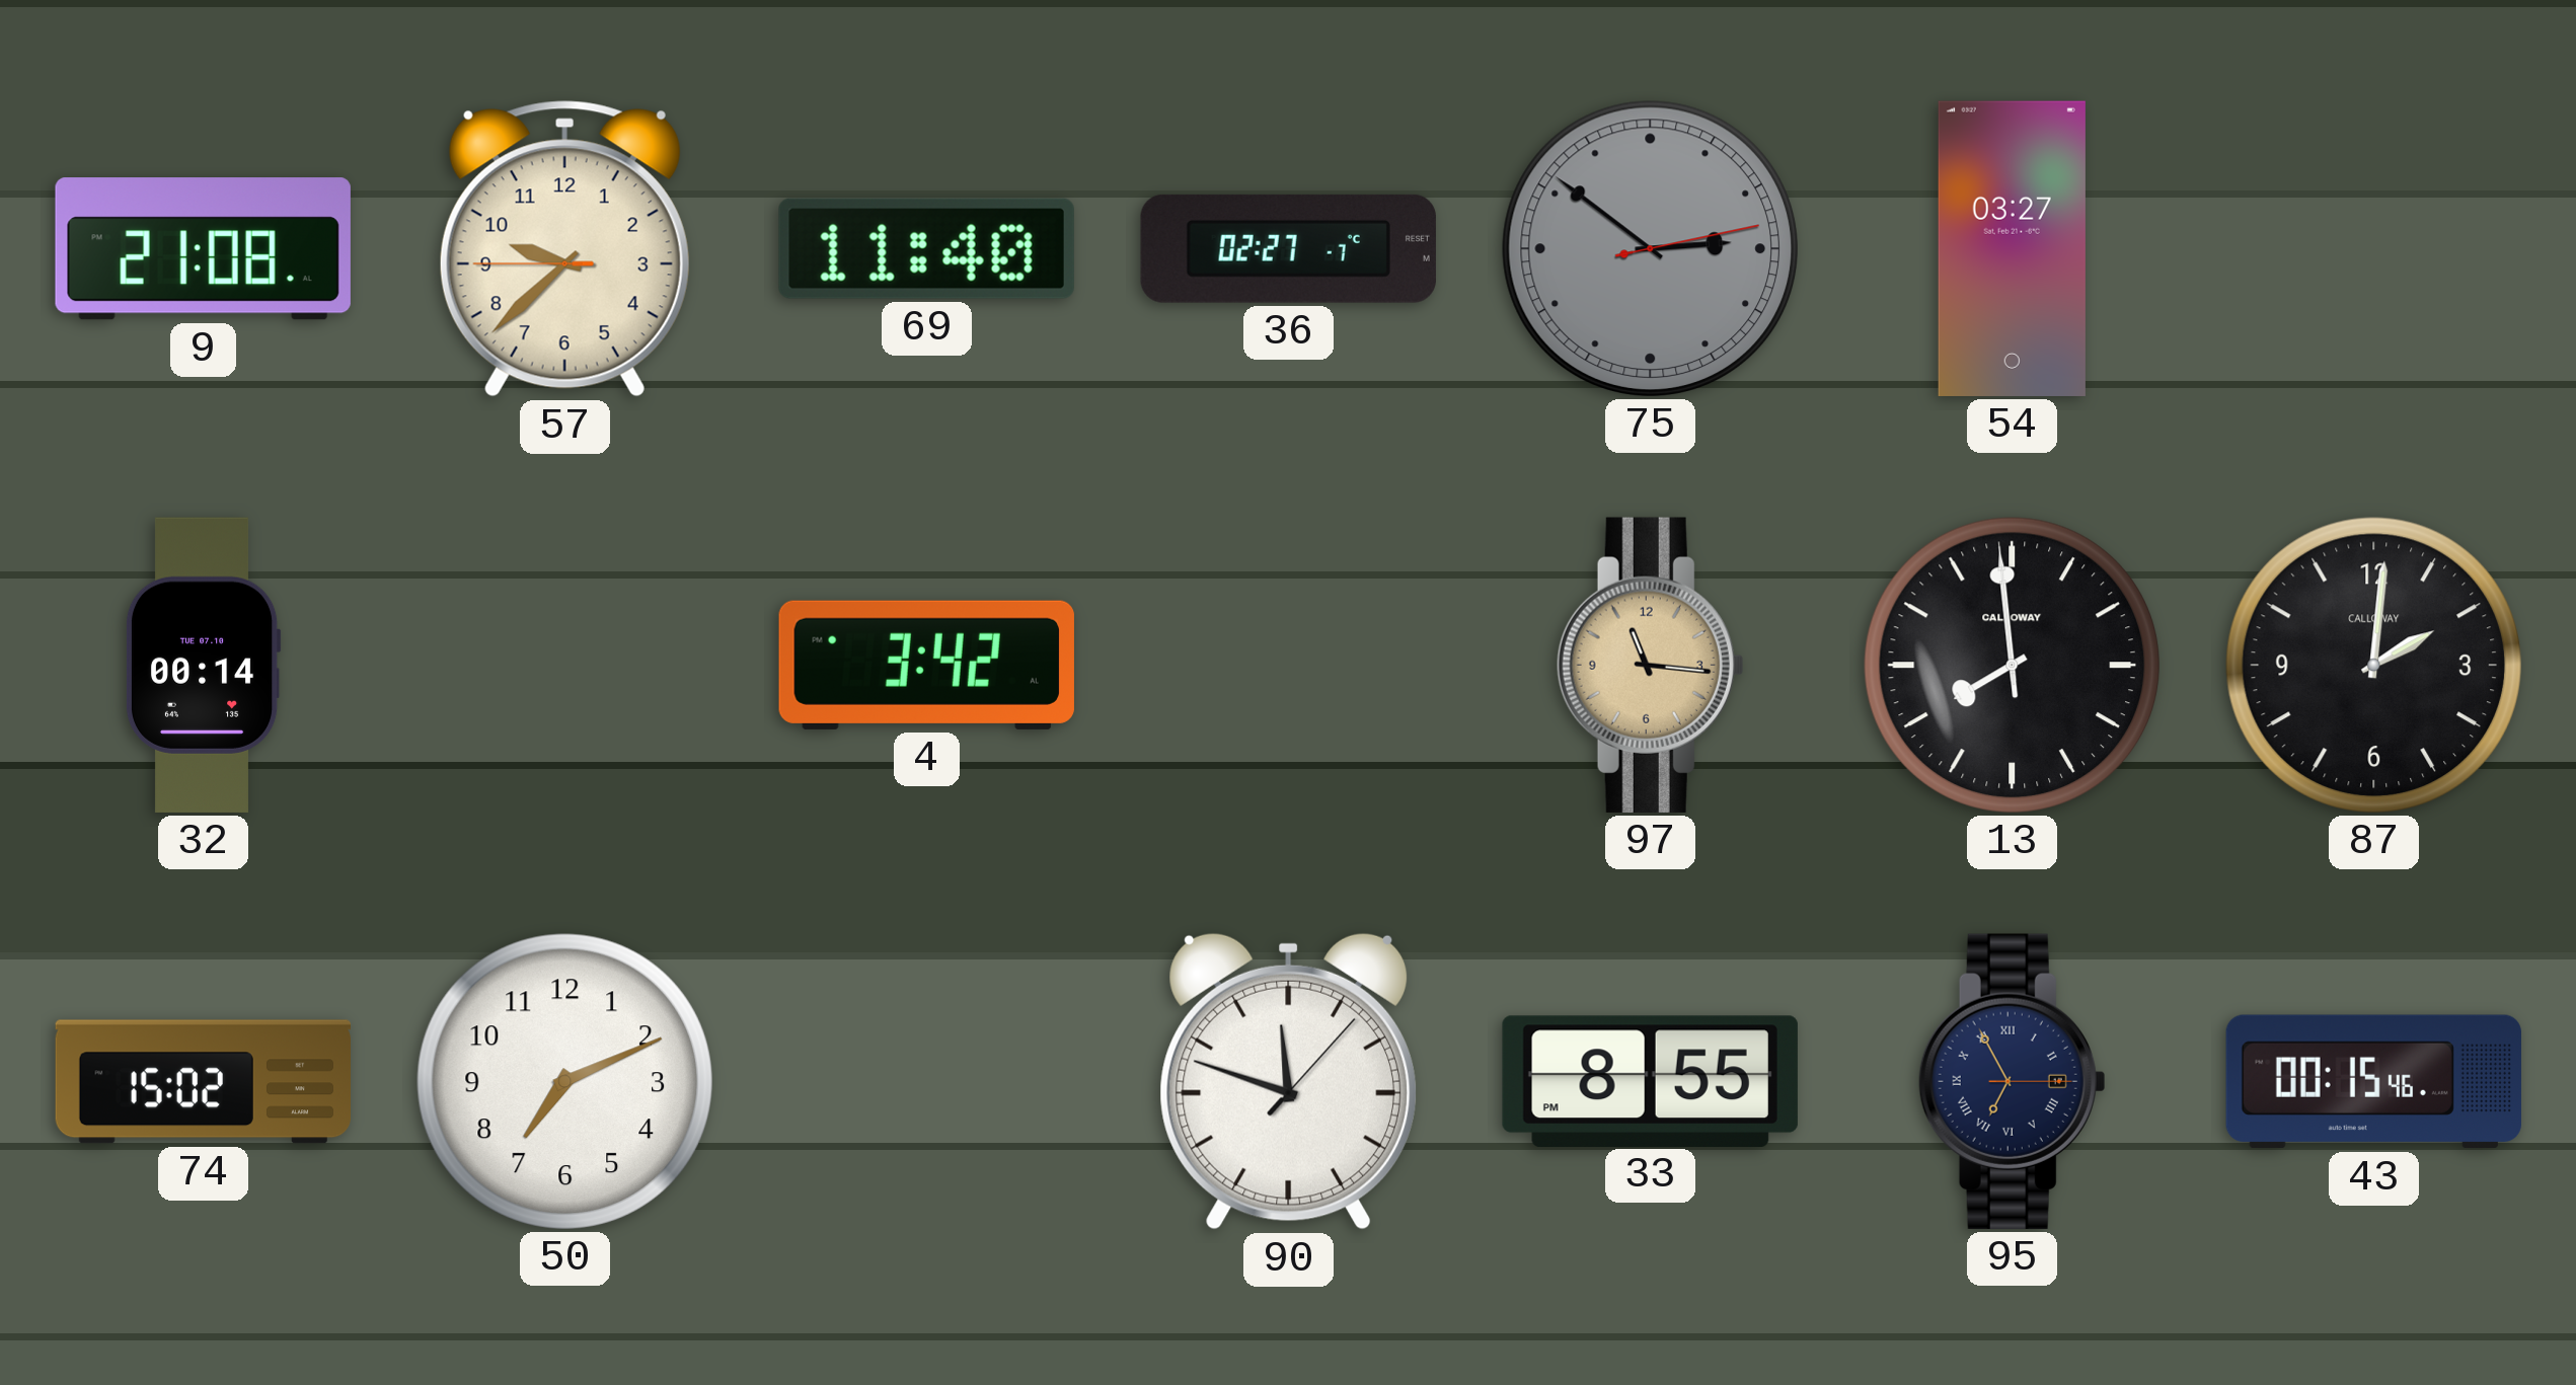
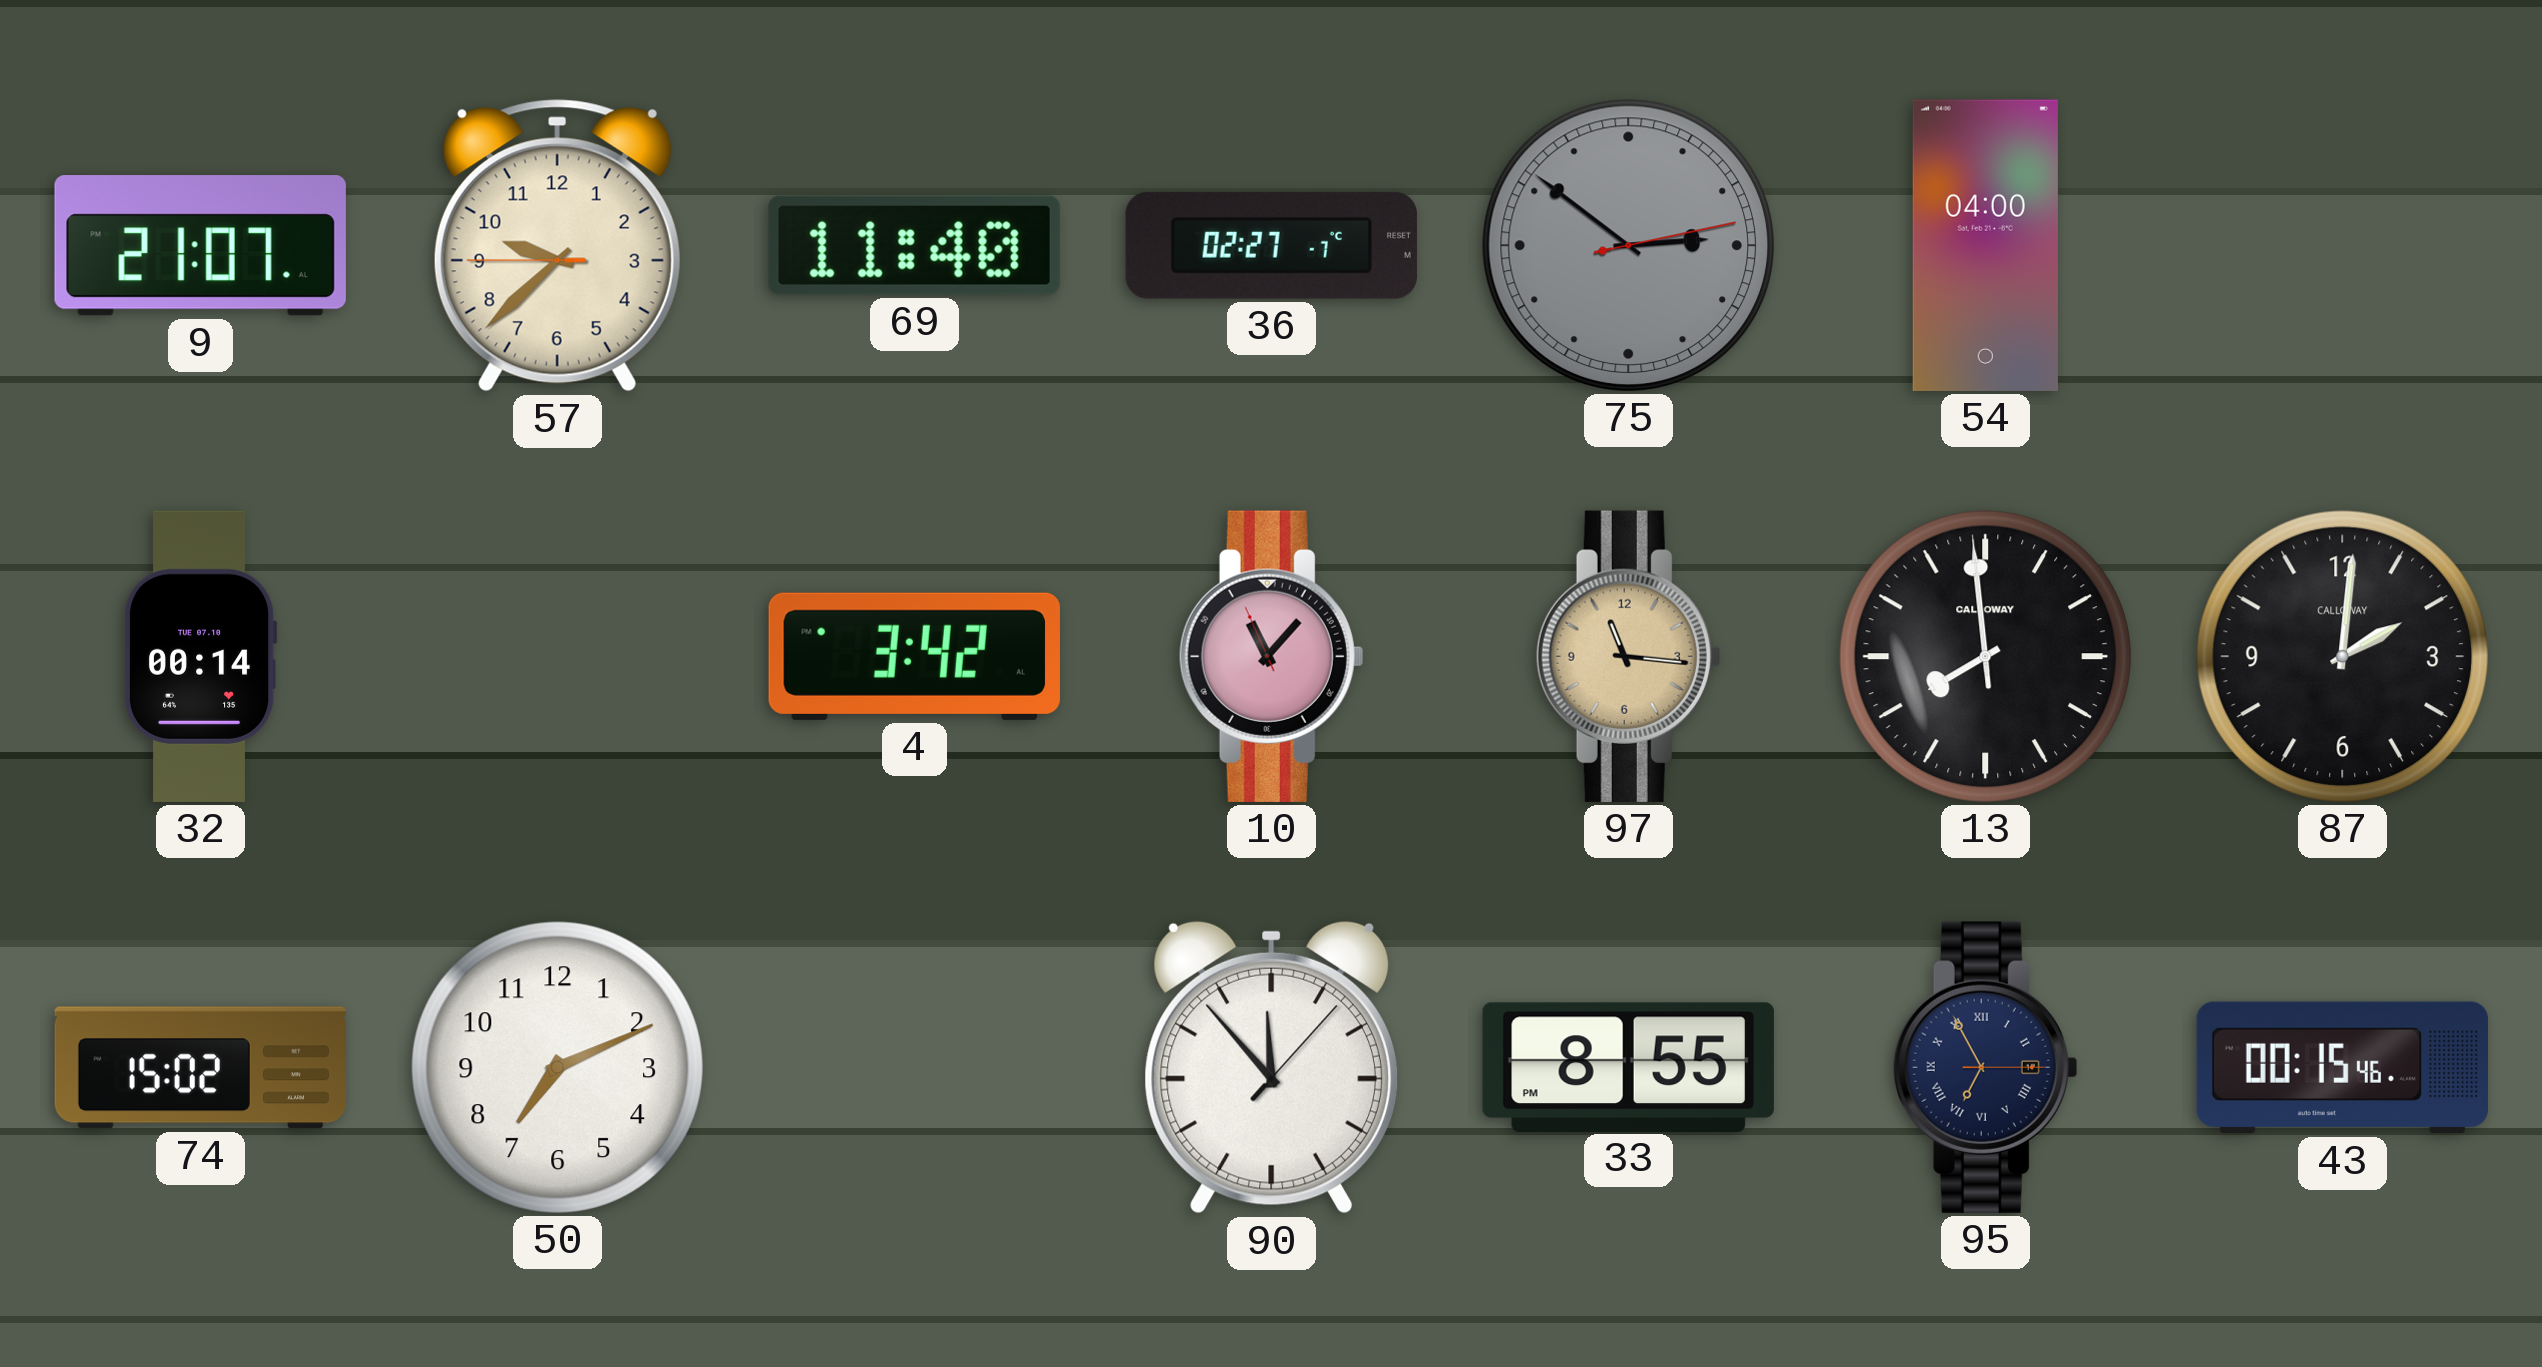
9: 21:08 -> 21:07 (200, 246)
54: 03:27 -> 04:00 (1985, 245)
10: none -> 11:06 (1271, 656)
90: 11:48 -> 11:53 (1271, 1067)
